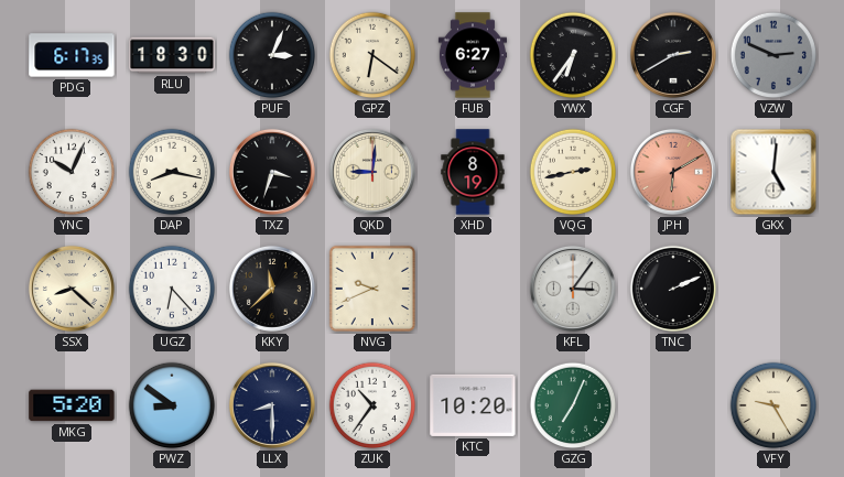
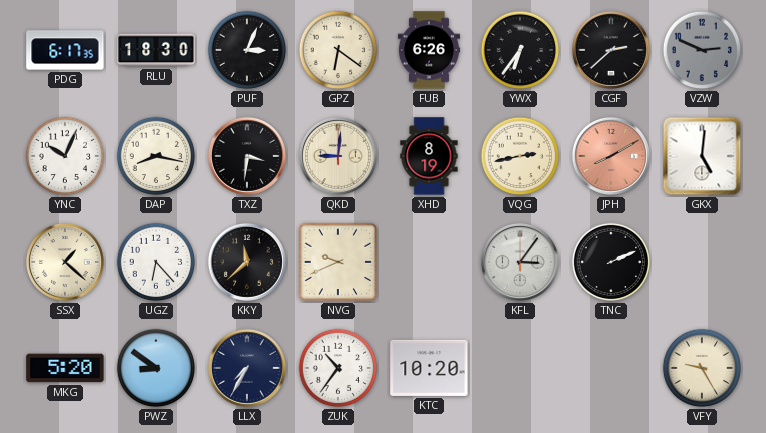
FUB: 6:27 -> 6:26 (429, 50)
CGF: 2:40 -> 2:38 (611, 50)
TXZ: 3:33 -> 3:31 (247, 156)
JPH: 6:10 -> 8:10 (611, 156)
SSX: 8:22 -> 1:22 (65, 262)
LLX: 8:30 -> 7:35 (247, 368)
GZG: 7:04 -> none (573, 405)
